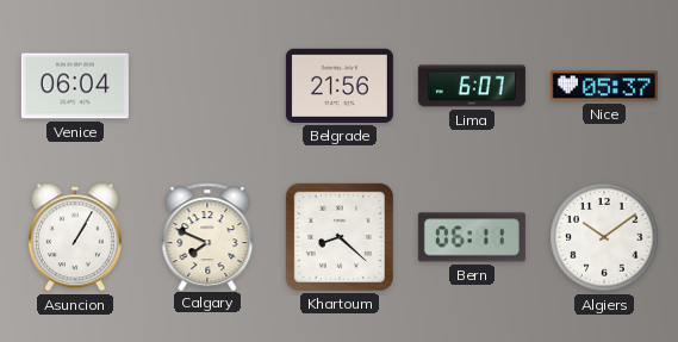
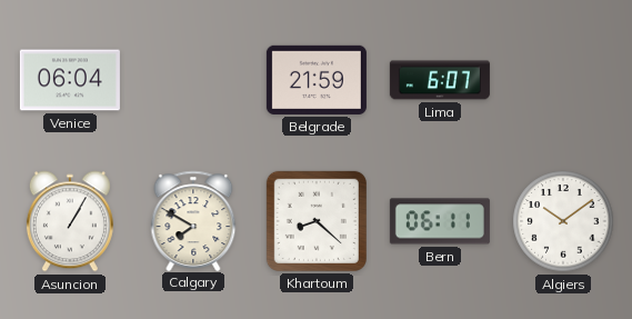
Belgrade: 21:56 -> 21:59 (317, 80)
Nice: 05:37 -> none (604, 86)
Calgary: 7:49 -> 7:50 (193, 220)
